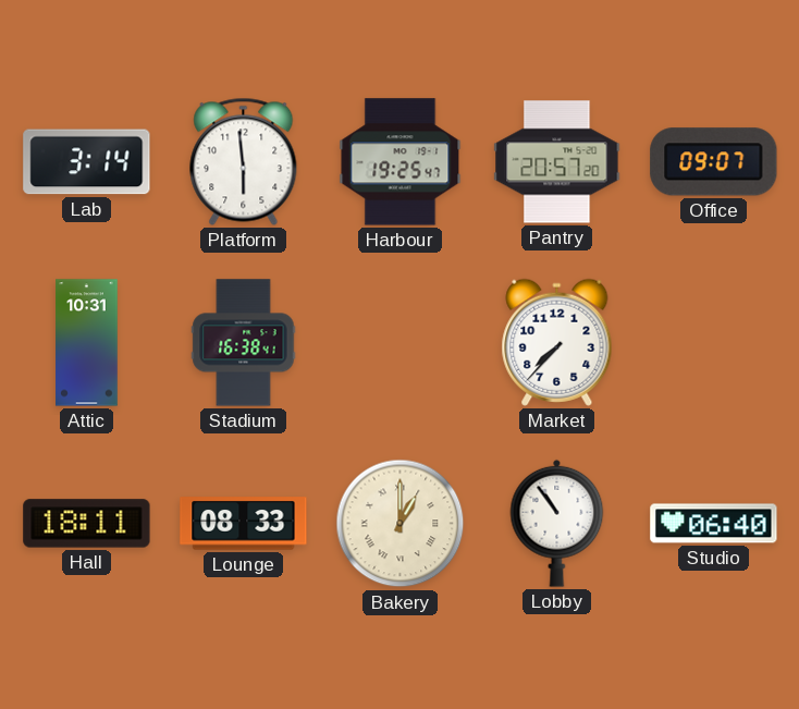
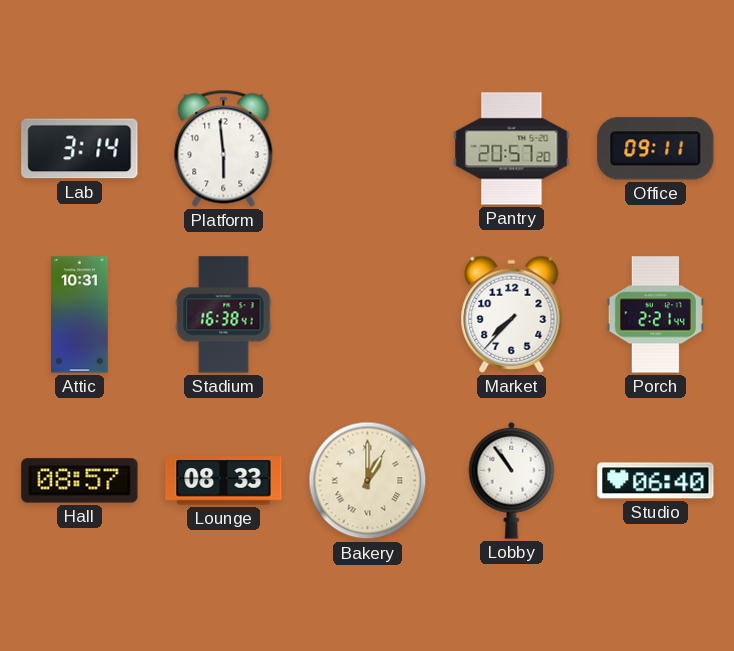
Harbour: 19:25 -> none (401, 162)
Office: 09:07 -> 09:11 (656, 149)
Porch: none -> 2:21 (655, 315)
Hall: 18:11 -> 08:57 (80, 481)
